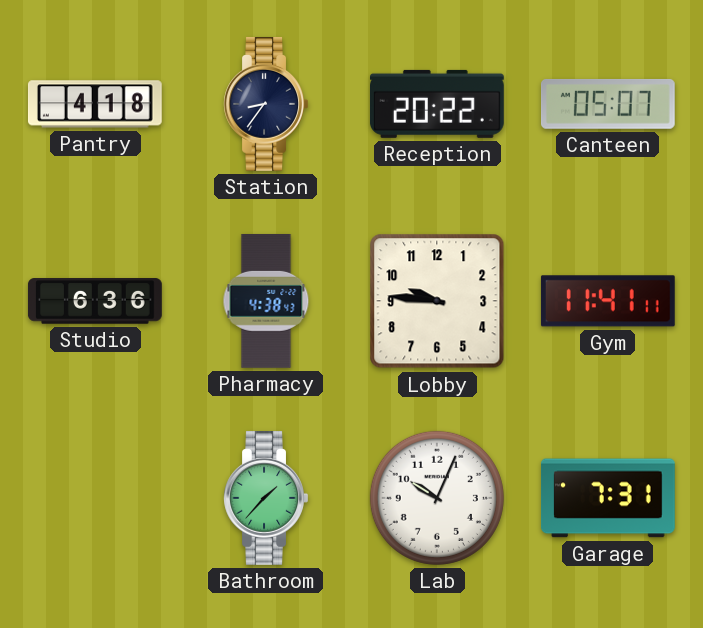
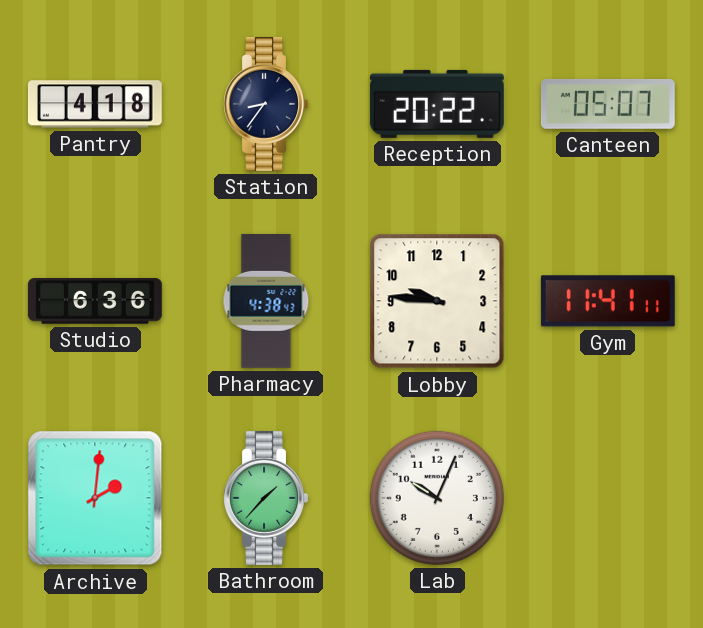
Archive: none -> 2:01 (95, 498)
Garage: 7:31 -> none (608, 498)
